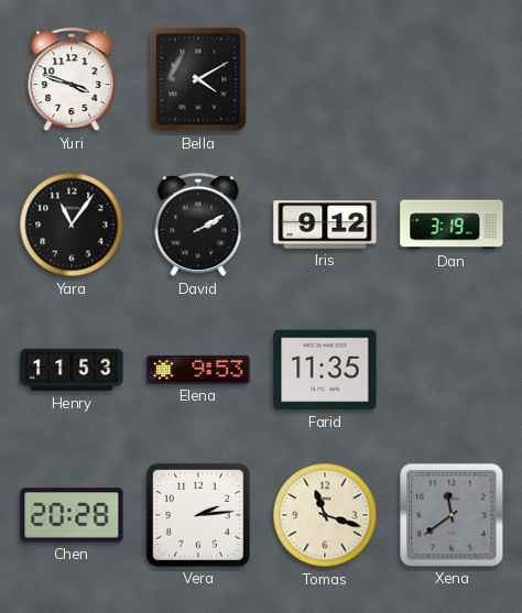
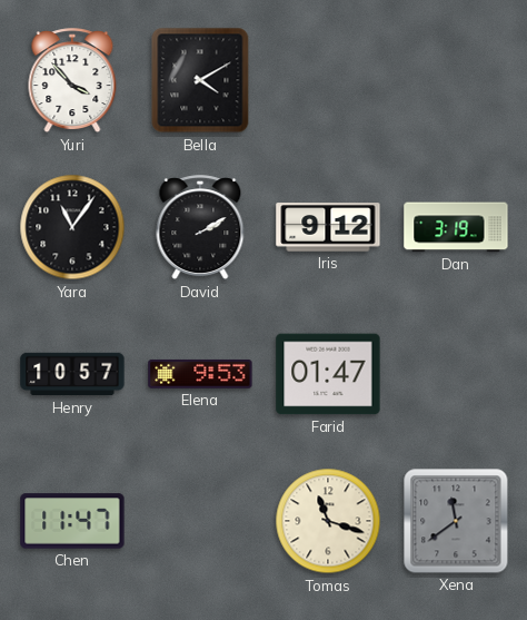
Yuri: 3:48 -> 3:53 (72, 81)
Henry: 11:53 -> 10:57 (72, 374)
Farid: 11:35 -> 01:47 (328, 374)
Chen: 20:28 -> 11:47 (72, 521)
Vera: 2:14 -> none (198, 515)
